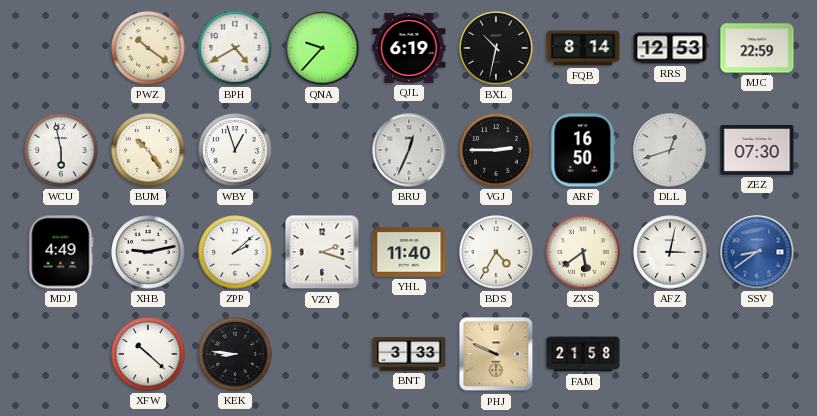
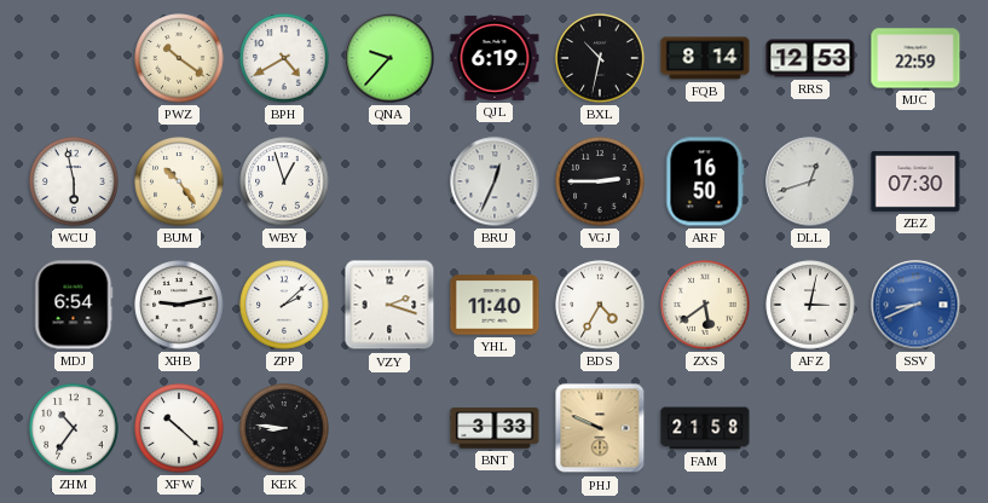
MDJ: 4:49 -> 6:54 (74, 305)
SSV: 8:39 -> 8:41 (915, 305)
ZHM: none -> 10:36 (74, 428)
